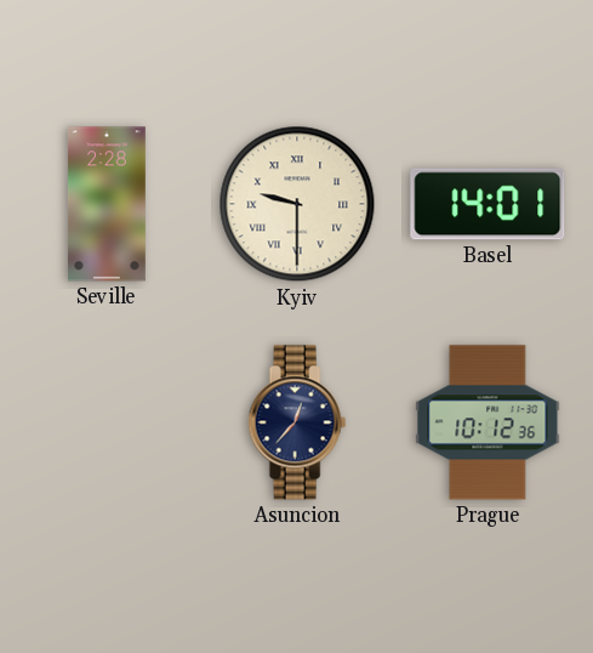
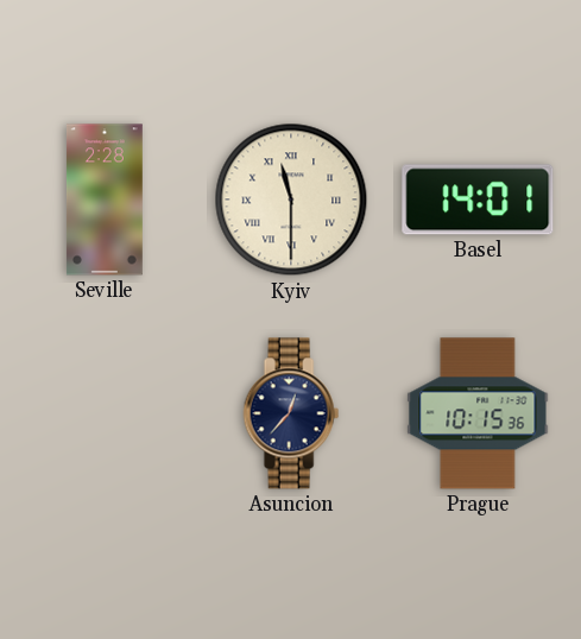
Kyiv: 9:30 -> 11:30 (291, 200)
Prague: 10:12 -> 10:15 (478, 413)
